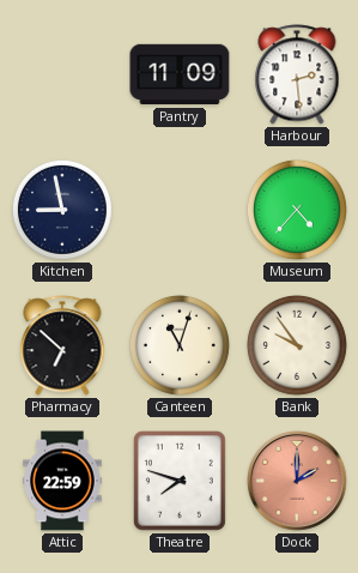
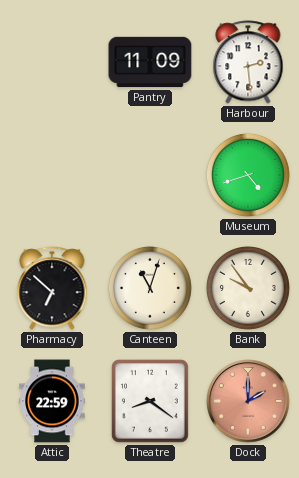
Kitchen: 8:58 -> none (62, 210)
Museum: 4:37 -> 4:42 (248, 175)
Theatre: 7:48 -> 8:21 (150, 401)
